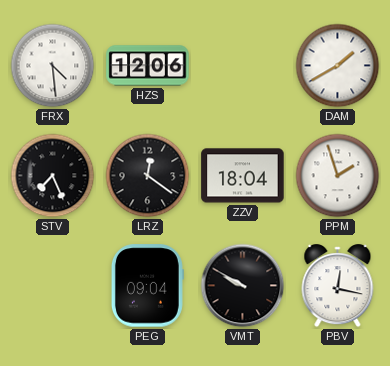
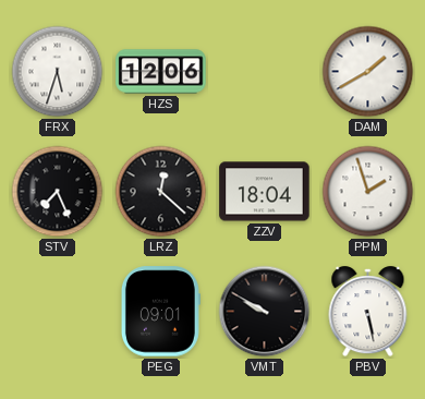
FRX: 4:29 -> 5:33 (58, 72)
LRZ: 12:21 -> 12:22 (161, 192)
PEG: 09:04 -> 09:01 (160, 312)
PBV: 12:17 -> 5:28 (368, 312)
